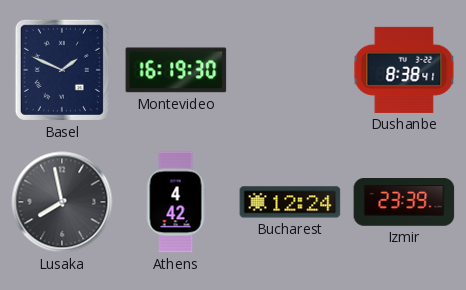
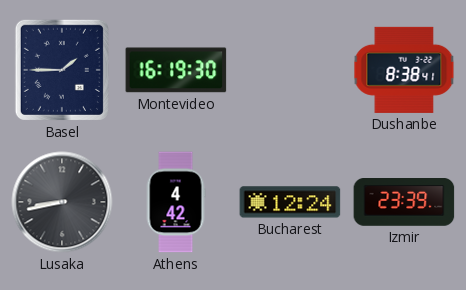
Basel: 1:49 -> 1:45 (62, 70)
Lusaka: 7:58 -> 8:43 (62, 202)
